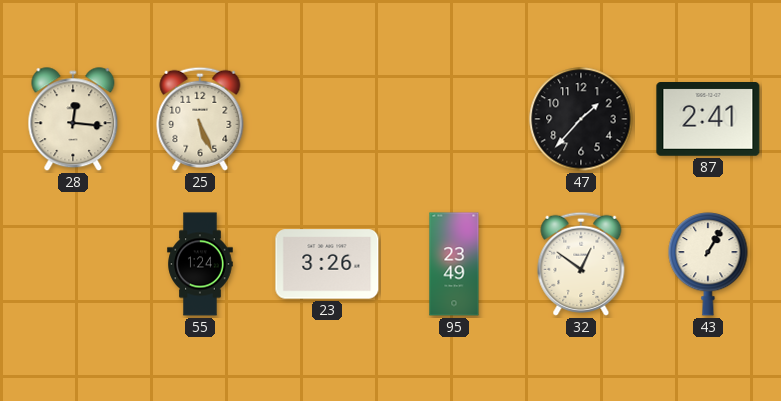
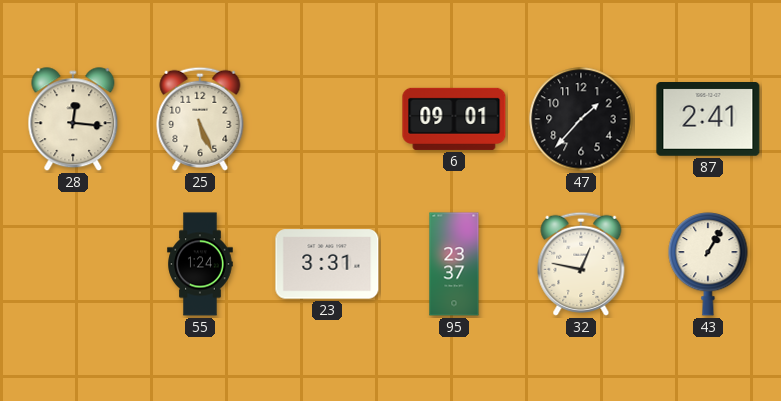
6: none -> 09:01 (454, 119)
23: 3:26 -> 3:31 (327, 264)
95: 23:49 -> 23:37 (454, 264)
32: 12:51 -> 12:47 (581, 264)
